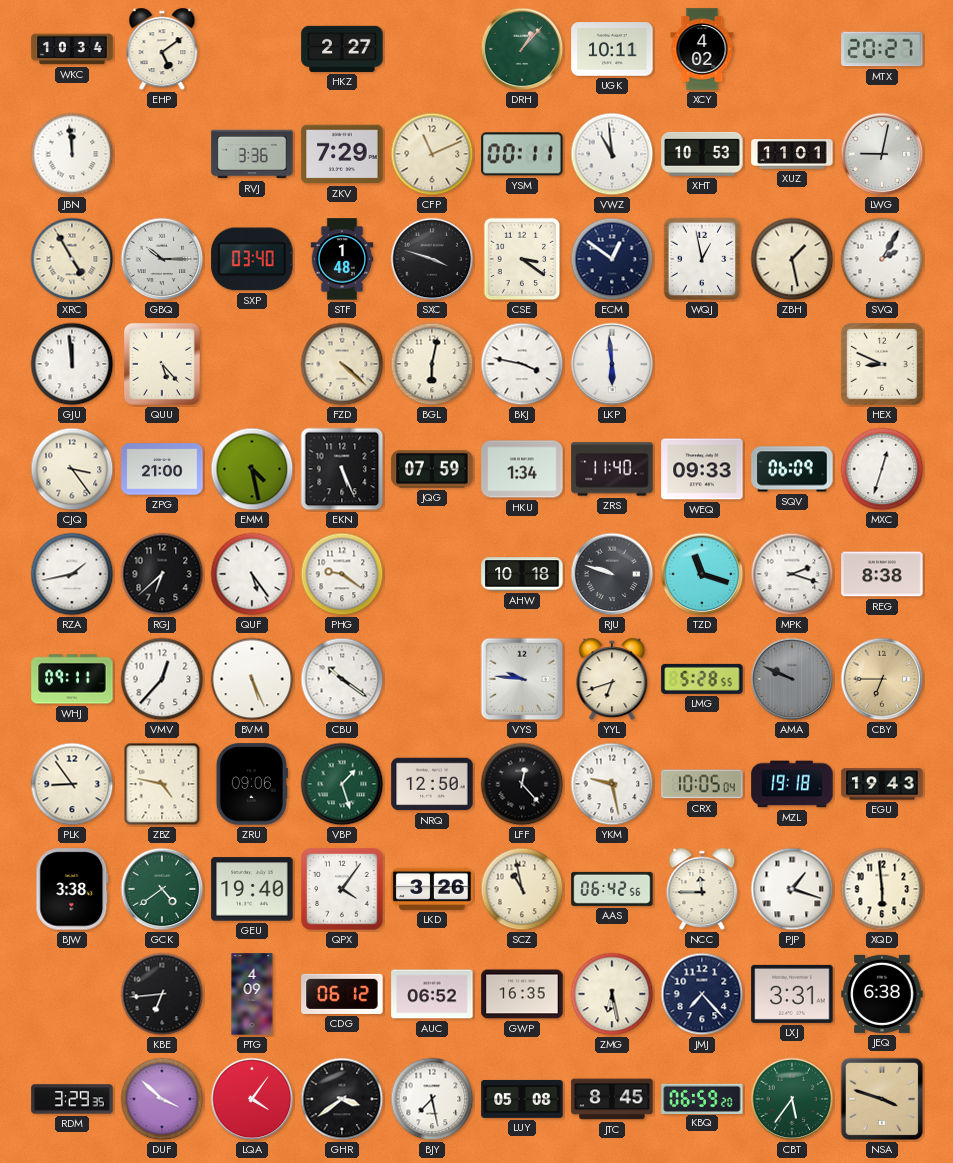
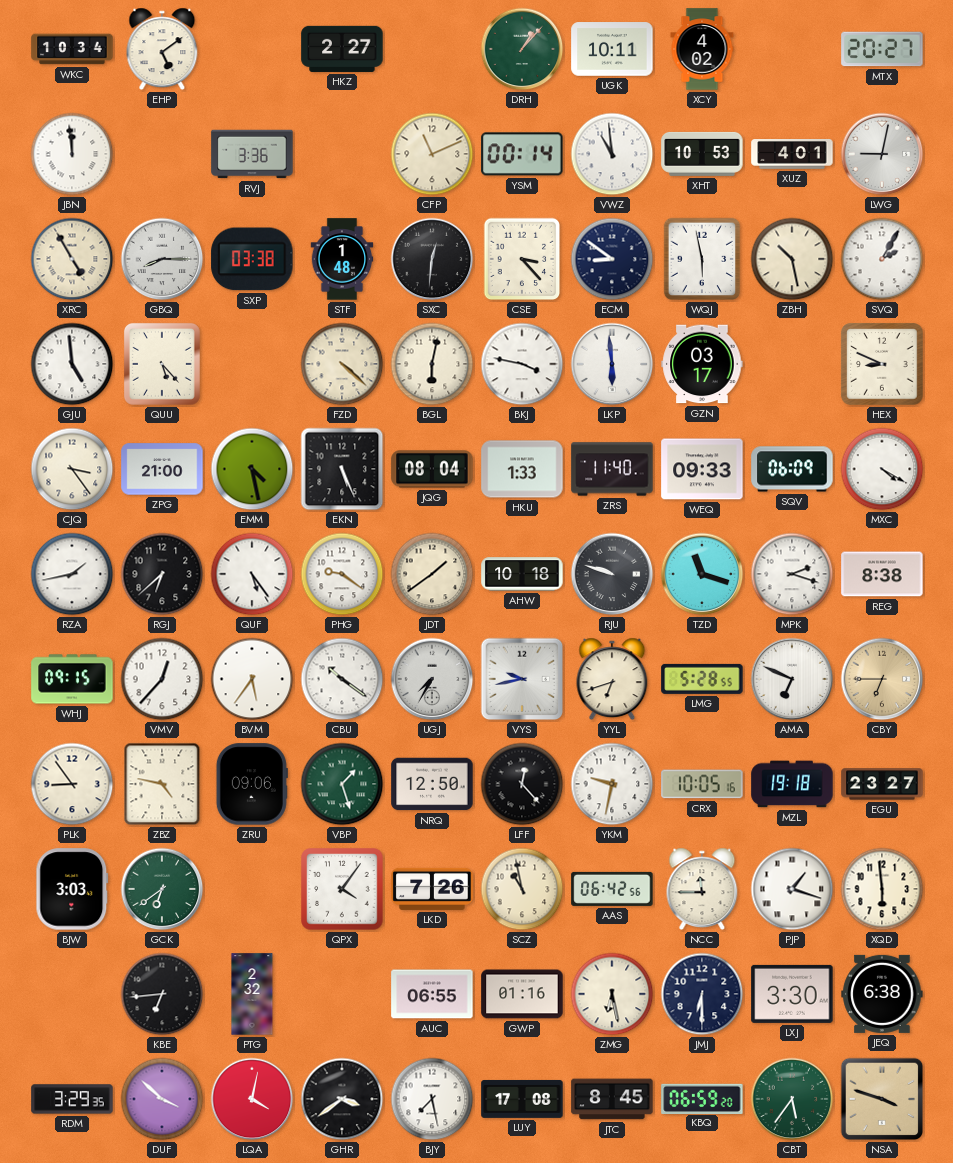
ZKV: 7:29 -> none (342, 154)
YSM: 00:11 -> 00:14 (522, 154)
XUZ: 11:01 -> 4:01 (792, 155)
GBQ: 10:15 -> 8:15 (162, 259)
SXP: 03:40 -> 03:38 (252, 259)
SXC: 3:48 -> 12:31 (432, 259)
CSE: 3:21 -> 3:23 (522, 259)
ECM: 12:51 -> 8:51 (612, 259)
WQJ: 12:58 -> 5:58 (702, 259)
ZBH: 1:28 -> 10:28 (792, 259)
GJU: 11:59 -> 4:59 (72, 364)
GZN: none -> 03:17 (702, 364)
JQG: 07:59 -> 08:04 (432, 469)
HKU: 1:34 -> 1:33 (522, 469)
MXC: 12:33 -> 4:20 (882, 469)
JDT: none -> 1:39 (432, 574)
WHJ: 09:11 -> 09:15 (72, 679)
BVM: 5:26 -> 5:36 (252, 679)
UGJ: none -> 7:35 (432, 679)
VYS: 9:46 -> 9:43 (522, 679)
AMA: 9:49 -> 6:49 (792, 679)
AMA dial: grey -> white (792, 679)
YKM: 9:28 -> 9:32 (612, 784)
CRX: 10:05:04 -> 10:05:16 (702, 784)
EGU: 19:43 -> 23:27 (882, 784)
BJW: 3:38 -> 3:03 (72, 889)
GCK: 4:39 -> 6:39 (162, 889)
GEU: 19:40 -> none (252, 889)
LKD: 3:26 -> 7:26 (432, 889)
PTG: 4:09 -> 2:32 (252, 994)
CDG: 06:12 -> none (342, 994)
AUC: 06:52 -> 06:55 (432, 994)
GWP: 16:35 -> 01:16 (522, 994)
JMJ: 7:23 -> 6:30 (702, 994)
LXJ: 3:31 -> 3:30 (792, 994)
LQA: 4:06 -> 4:02 (252, 1099)
LUY: 05:08 -> 17:08 (522, 1099)
